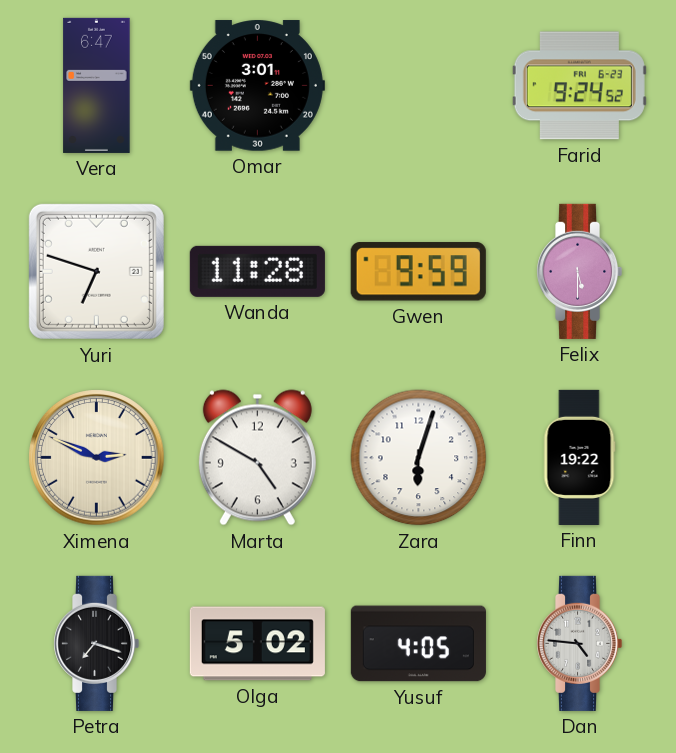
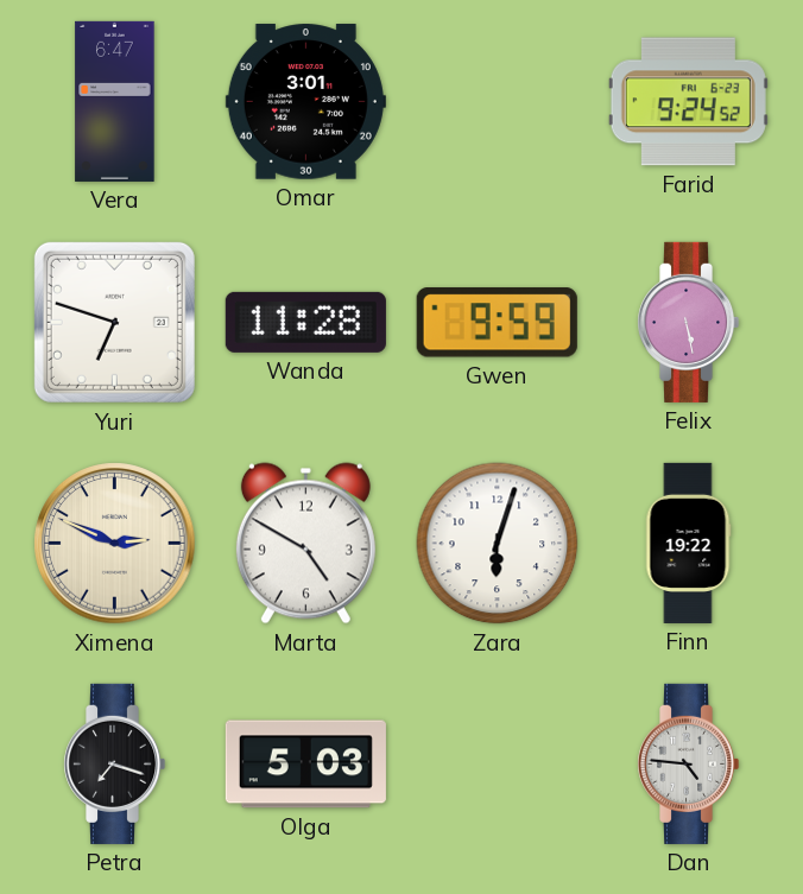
Felix: 5:30 -> 5:28 (688, 322)
Olga: 5:02 -> 5:03 (305, 765)
Yusuf: 4:05 -> none (418, 644)
